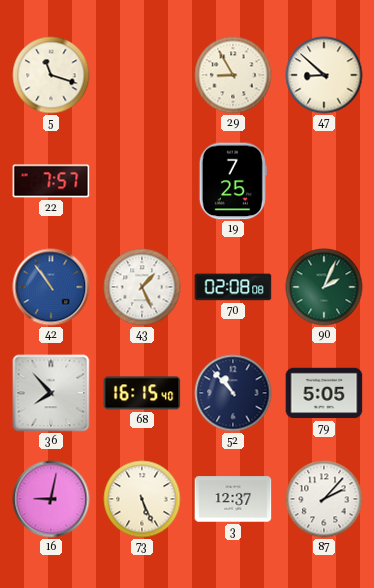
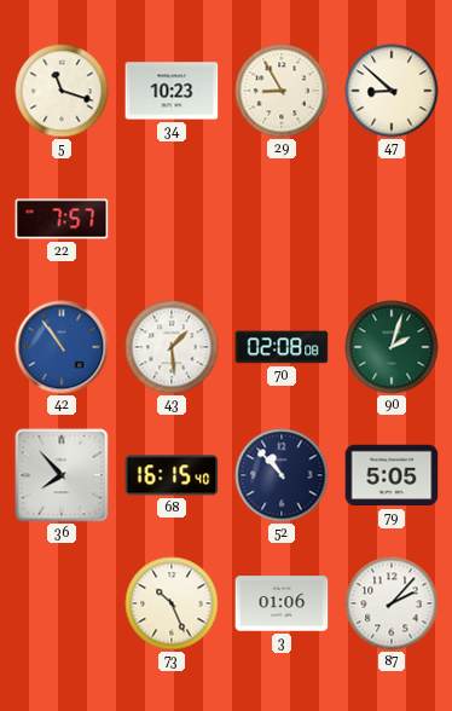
34: none -> 10:23 (172, 91)
19: 7:25 -> none (233, 181)
43: 1:26 -> 1:29 (172, 347)
90: 2:04 -> 2:03 (392, 347)
16: 9:02 -> none (51, 499)
73: 5:26 -> 10:26 (172, 603)
3: 12:37 -> 01:06 (282, 603)
